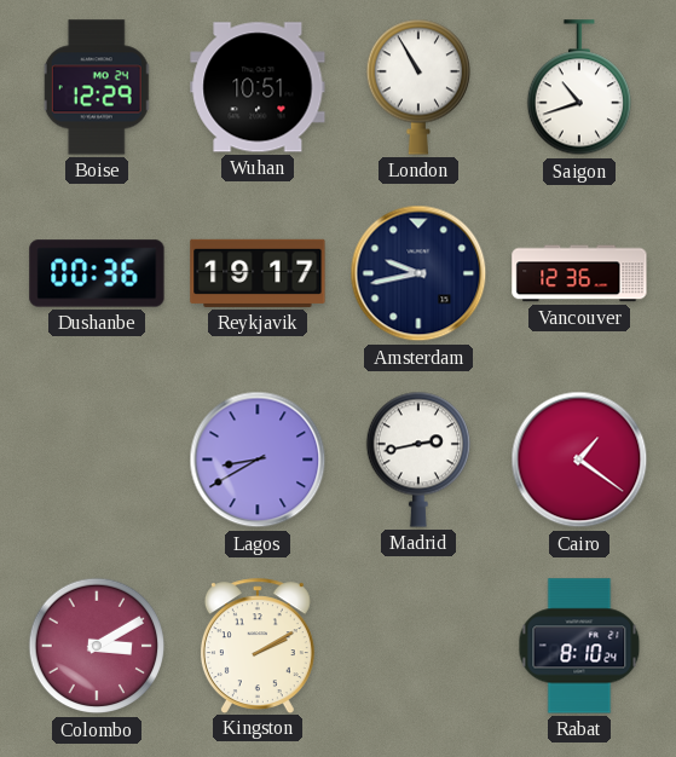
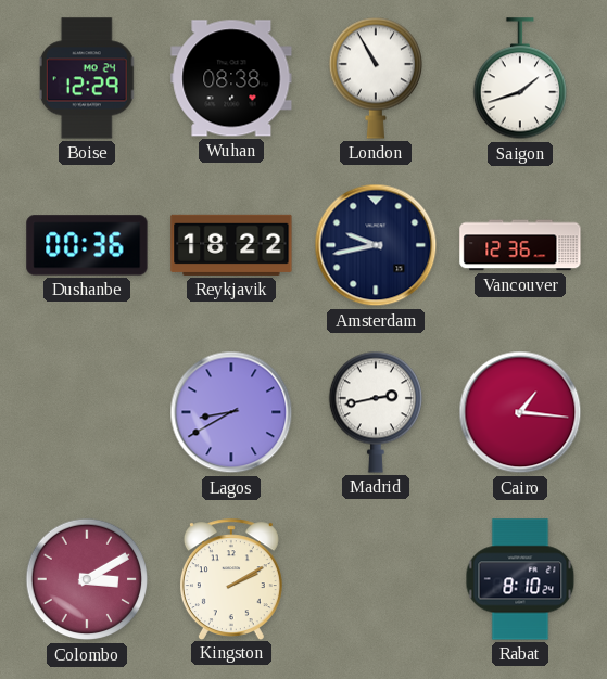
Wuhan: 10:51 -> 08:38 (231, 78)
Saigon: 10:42 -> 1:42 (519, 79)
Reykjavik: 19:17 -> 18:22 (231, 245)
Cairo: 1:21 -> 1:16 (520, 412)
